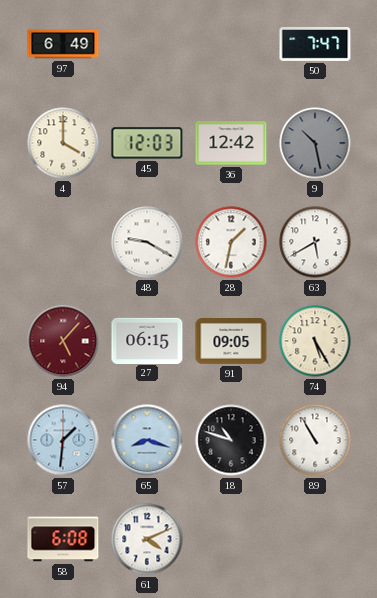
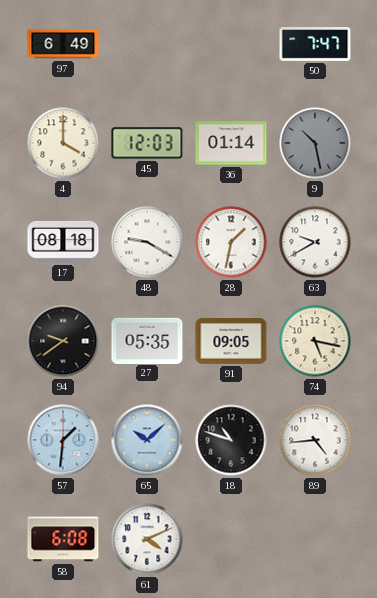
36: 12:42 -> 01:14 (231, 143)
17: none -> 08:18 (63, 242)
63: 5:40 -> 9:40 (315, 242)
94: 5:07 -> 9:39 (63, 341)
94 dial: burgundy -> black (63, 341)
27: 06:15 -> 05:35 (147, 340)
74: 5:25 -> 5:17 (315, 341)
65: 8:18 -> 10:08 (147, 440)
89: 10:55 -> 4:44 (315, 440)
